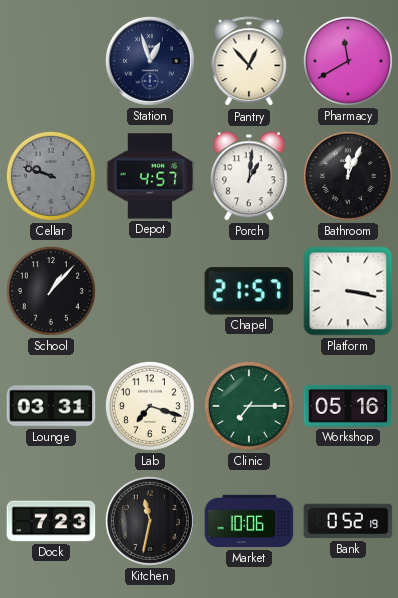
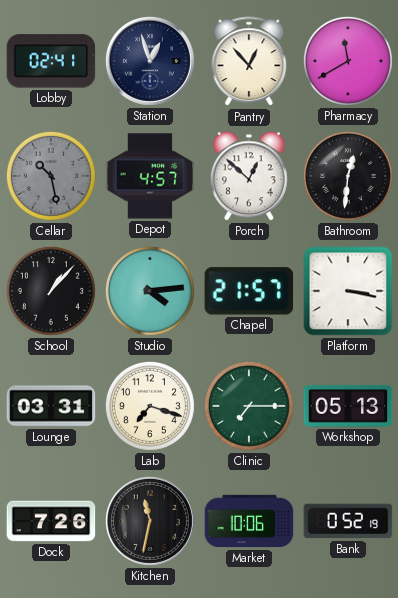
Lobby: none -> 02:41 (51, 61)
Cellar: 9:48 -> 10:28 (51, 176)
Porch: 1:01 -> 12:52 (249, 176)
Bathroom: 12:04 -> 12:31 (348, 176)
Studio: none -> 4:14 (150, 291)
Workshop: 05:16 -> 05:13 (348, 407)
Dock: 7:23 -> 7:26 (51, 521)
